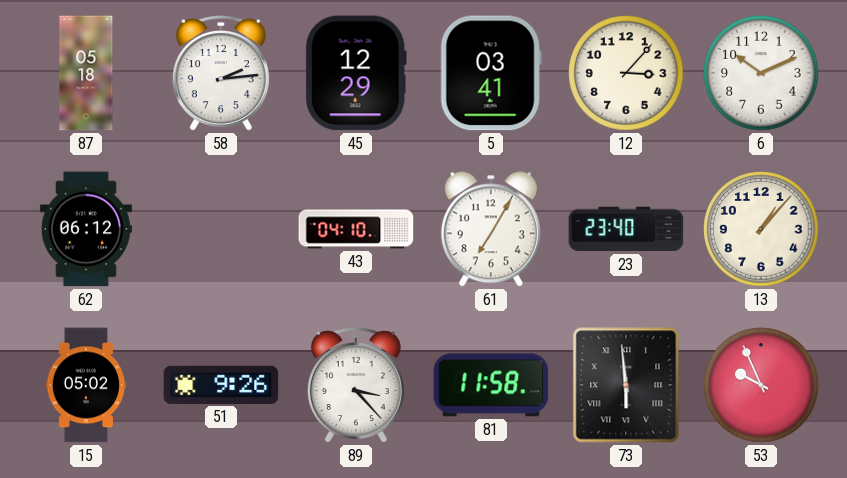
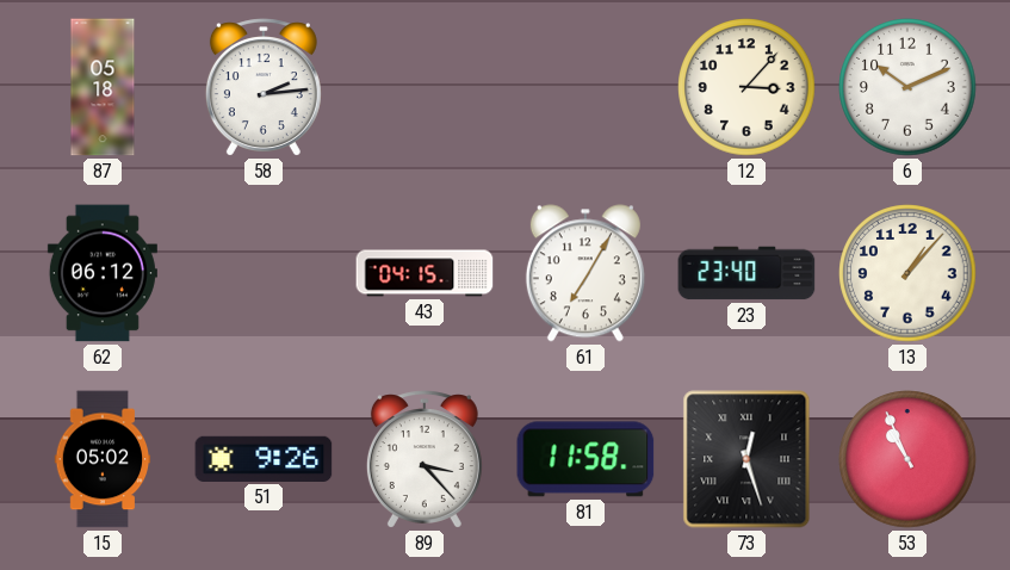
45: 12:29 -> none (356, 73)
5: 03:41 -> none (491, 73)
43: 04:10 -> 04:15 (425, 273)
73: 5:59 -> 12:27 (746, 459)
53: 9:56 -> 10:56 (907, 459)
